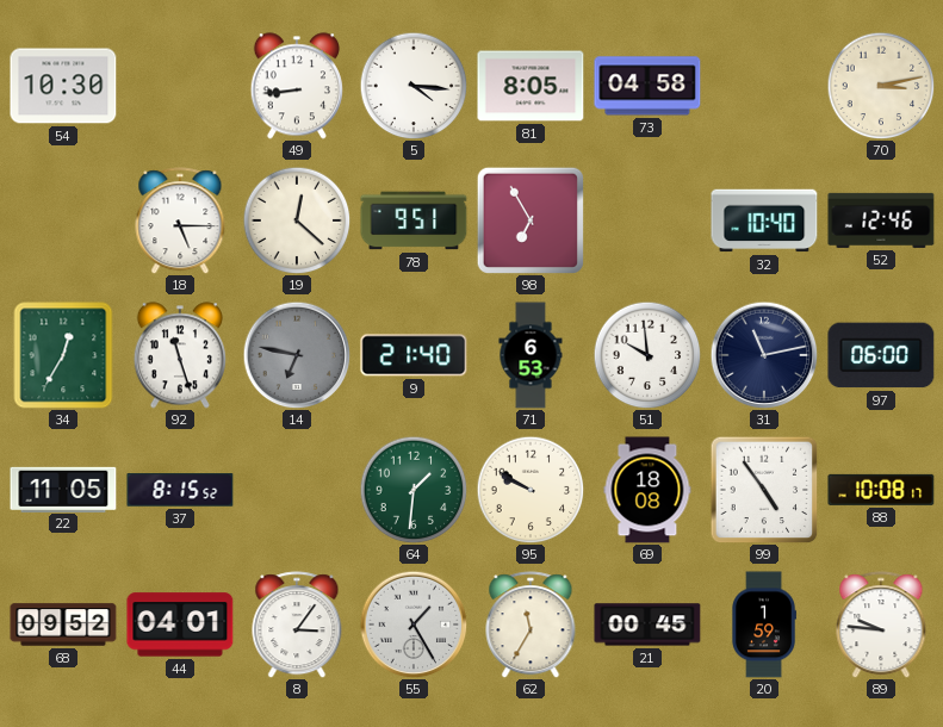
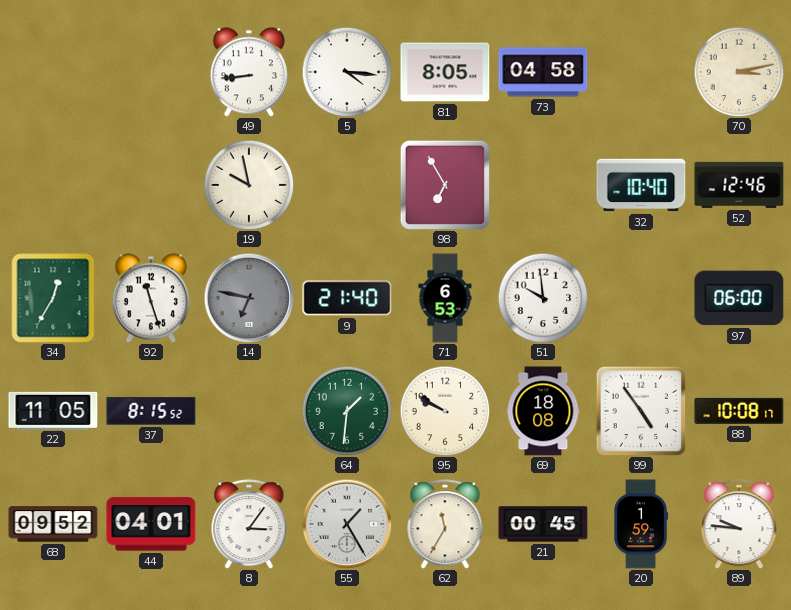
54: 10:30 -> none (63, 86)
18: 5:15 -> none (180, 220)
19: 12:22 -> 9:58 (249, 185)
78: 9:51 -> none (414, 220)
31: 11:13 -> none (764, 355)
